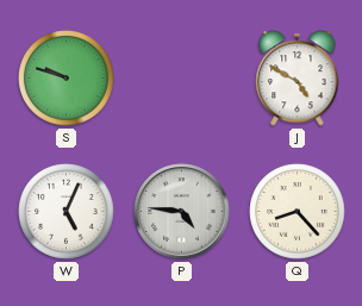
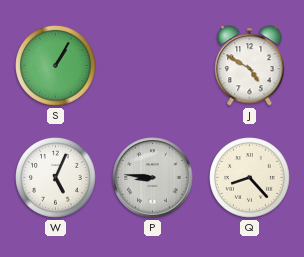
S: 9:48 -> 1:05 (56, 66)
P: 4:46 -> 8:46 (153, 178)
